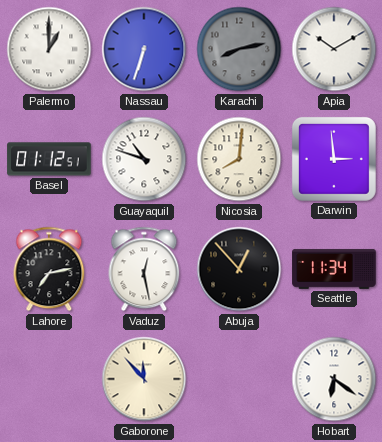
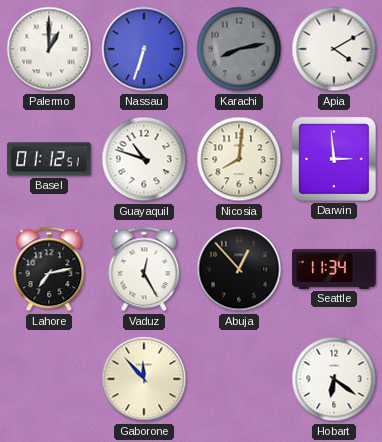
Apia: 10:10 -> 4:10 (334, 49)
Vaduz: 12:28 -> 12:25 (144, 269)
